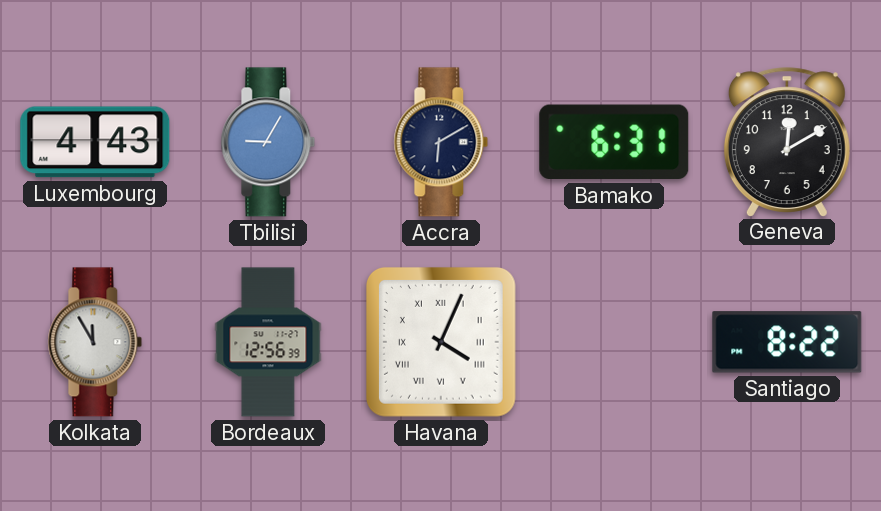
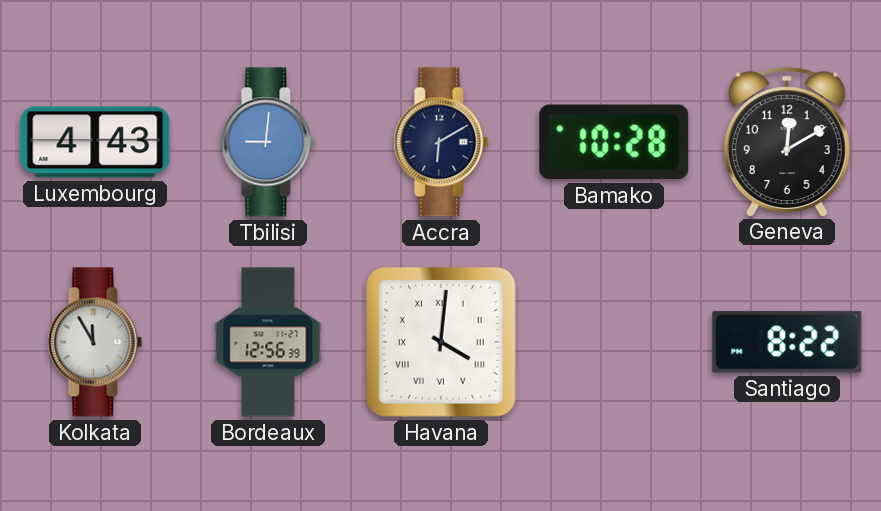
Tbilisi: 9:05 -> 9:01 (268, 142)
Bamako: 6:31 -> 10:28 (614, 142)
Havana: 4:04 -> 4:01 (441, 342)
